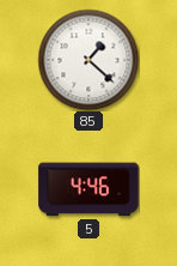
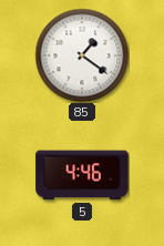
85: 1:22 -> 1:21 (82, 55)
